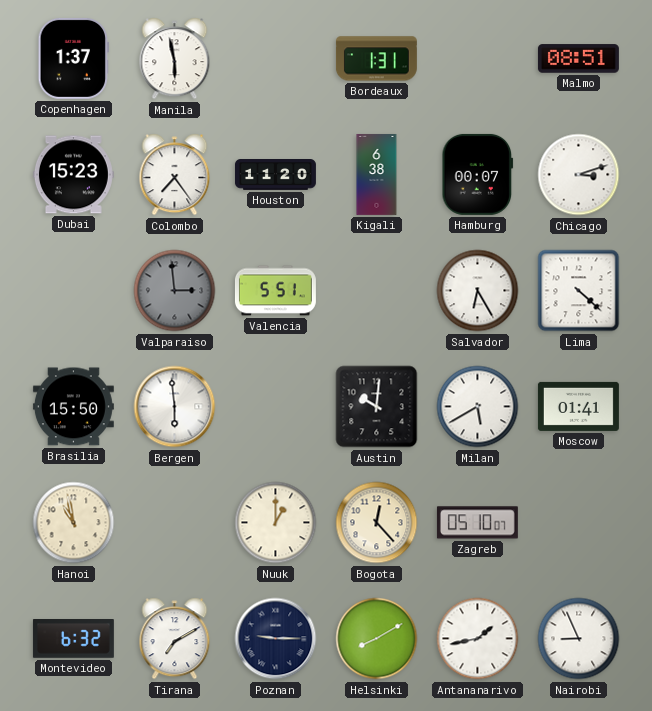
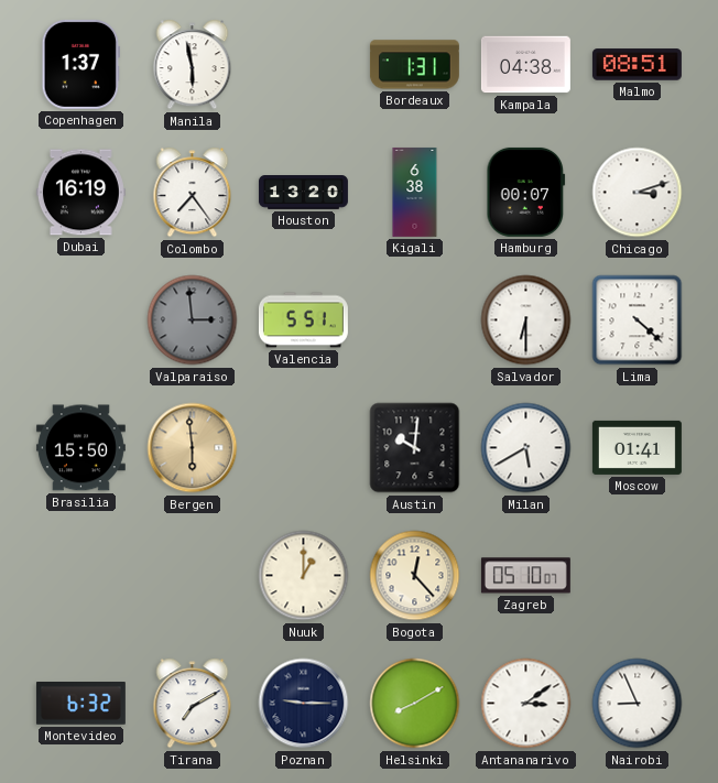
Kampala: none -> 04:38 (525, 65)
Dubai: 15:23 -> 16:19 (80, 193)
Houston: 11:20 -> 13:20 (303, 193)
Salvador: 6:25 -> 6:30 (526, 320)
Bergen dial: white -> champagne (193, 448)
Hanoi: 10:58 -> none (74, 523)
Antananarivo: 1:43 -> 3:09 (526, 704)
